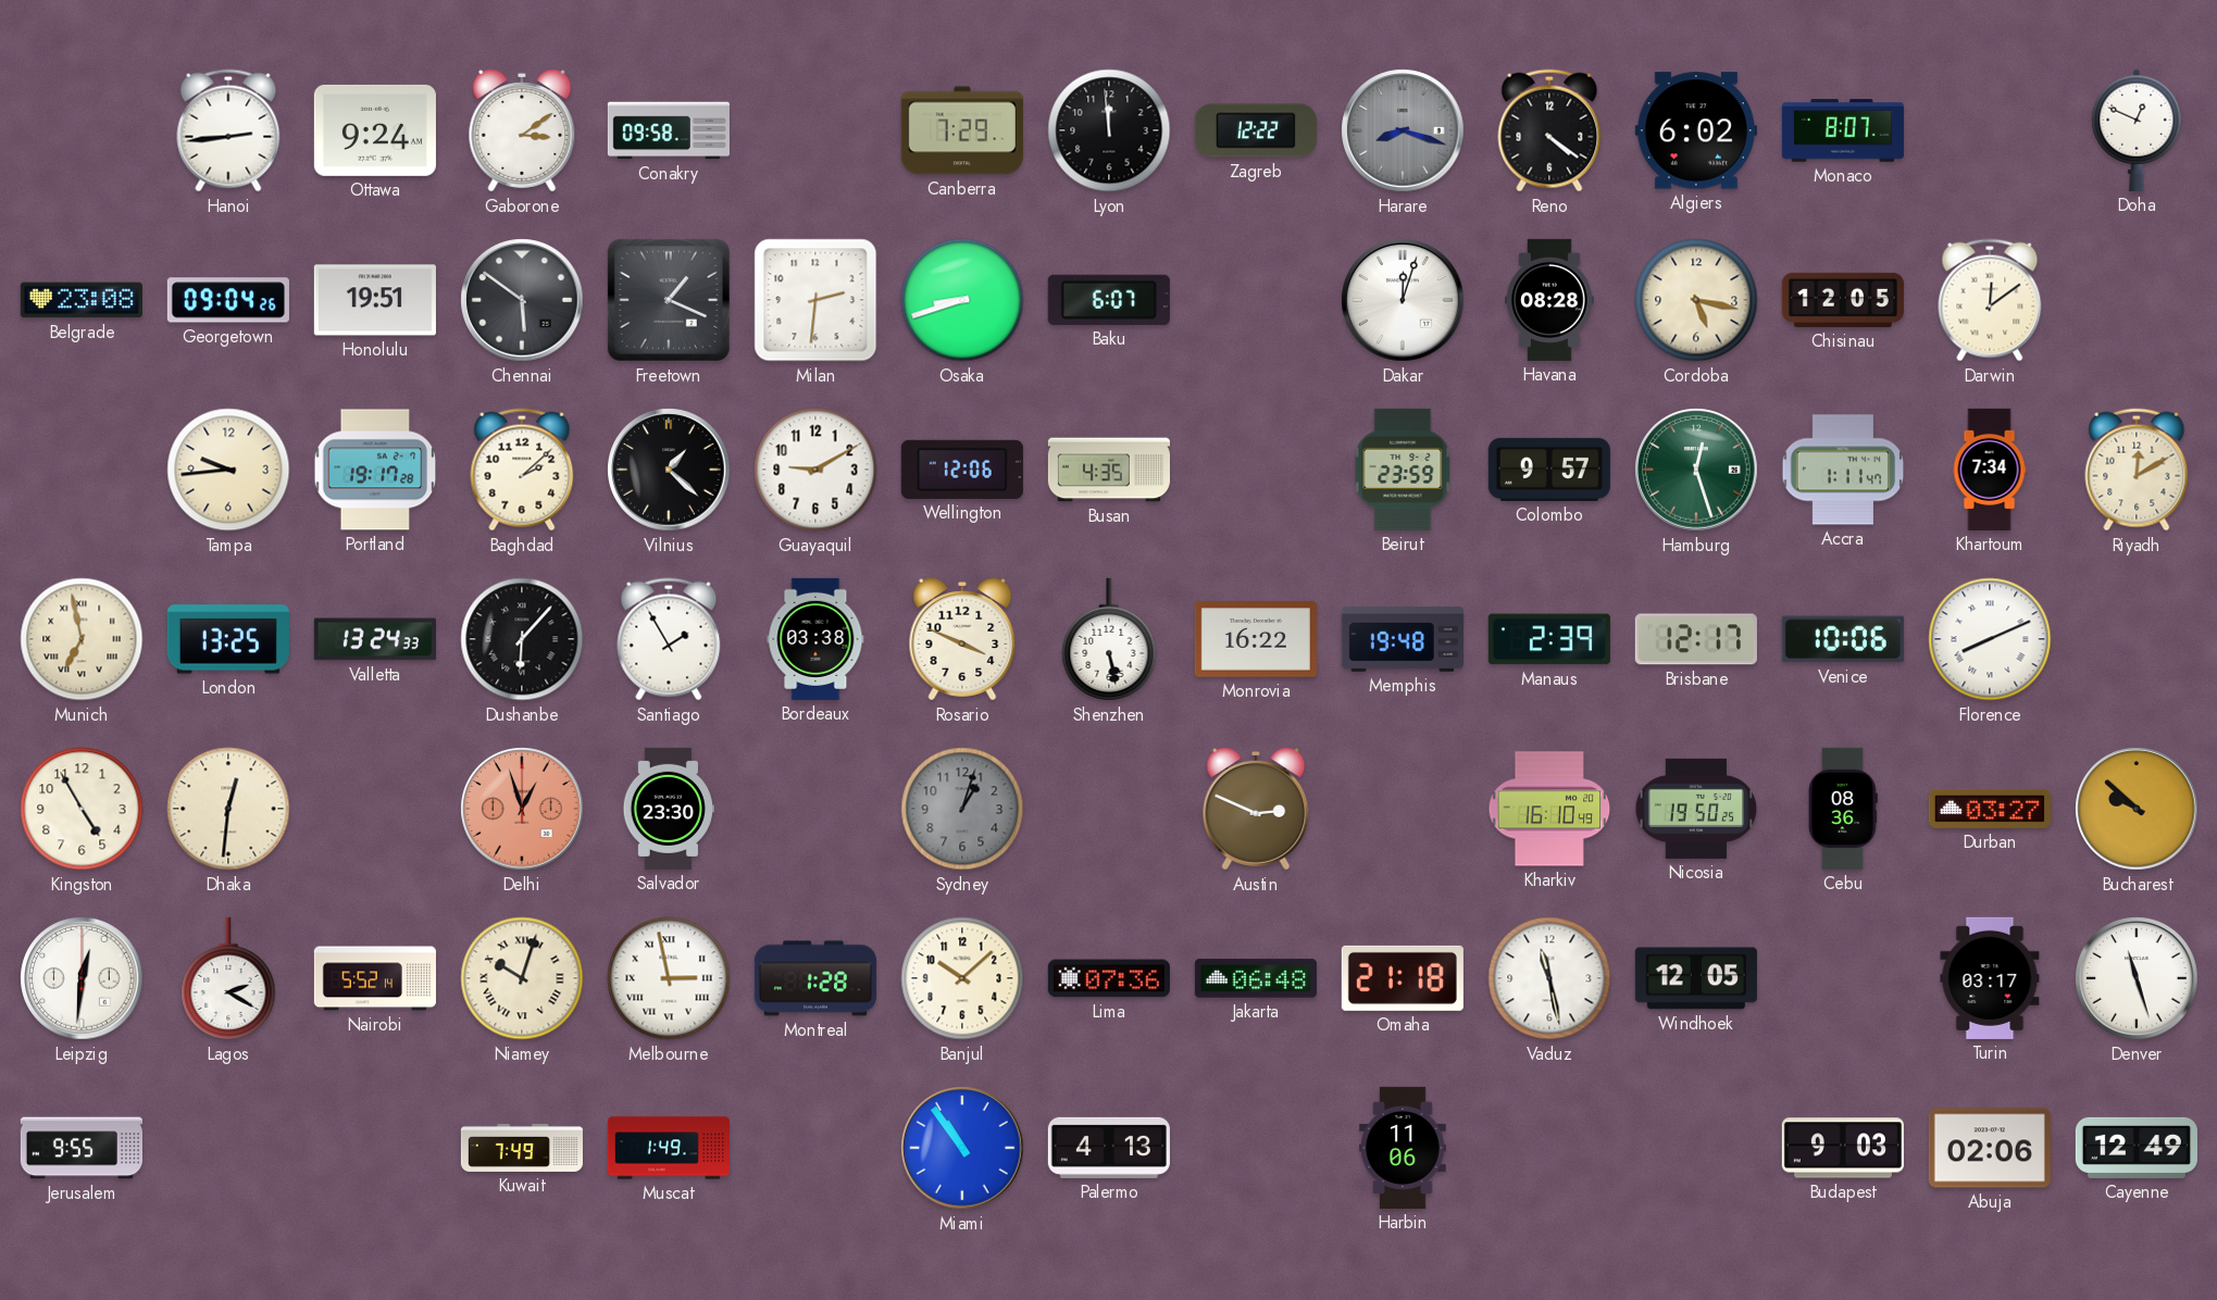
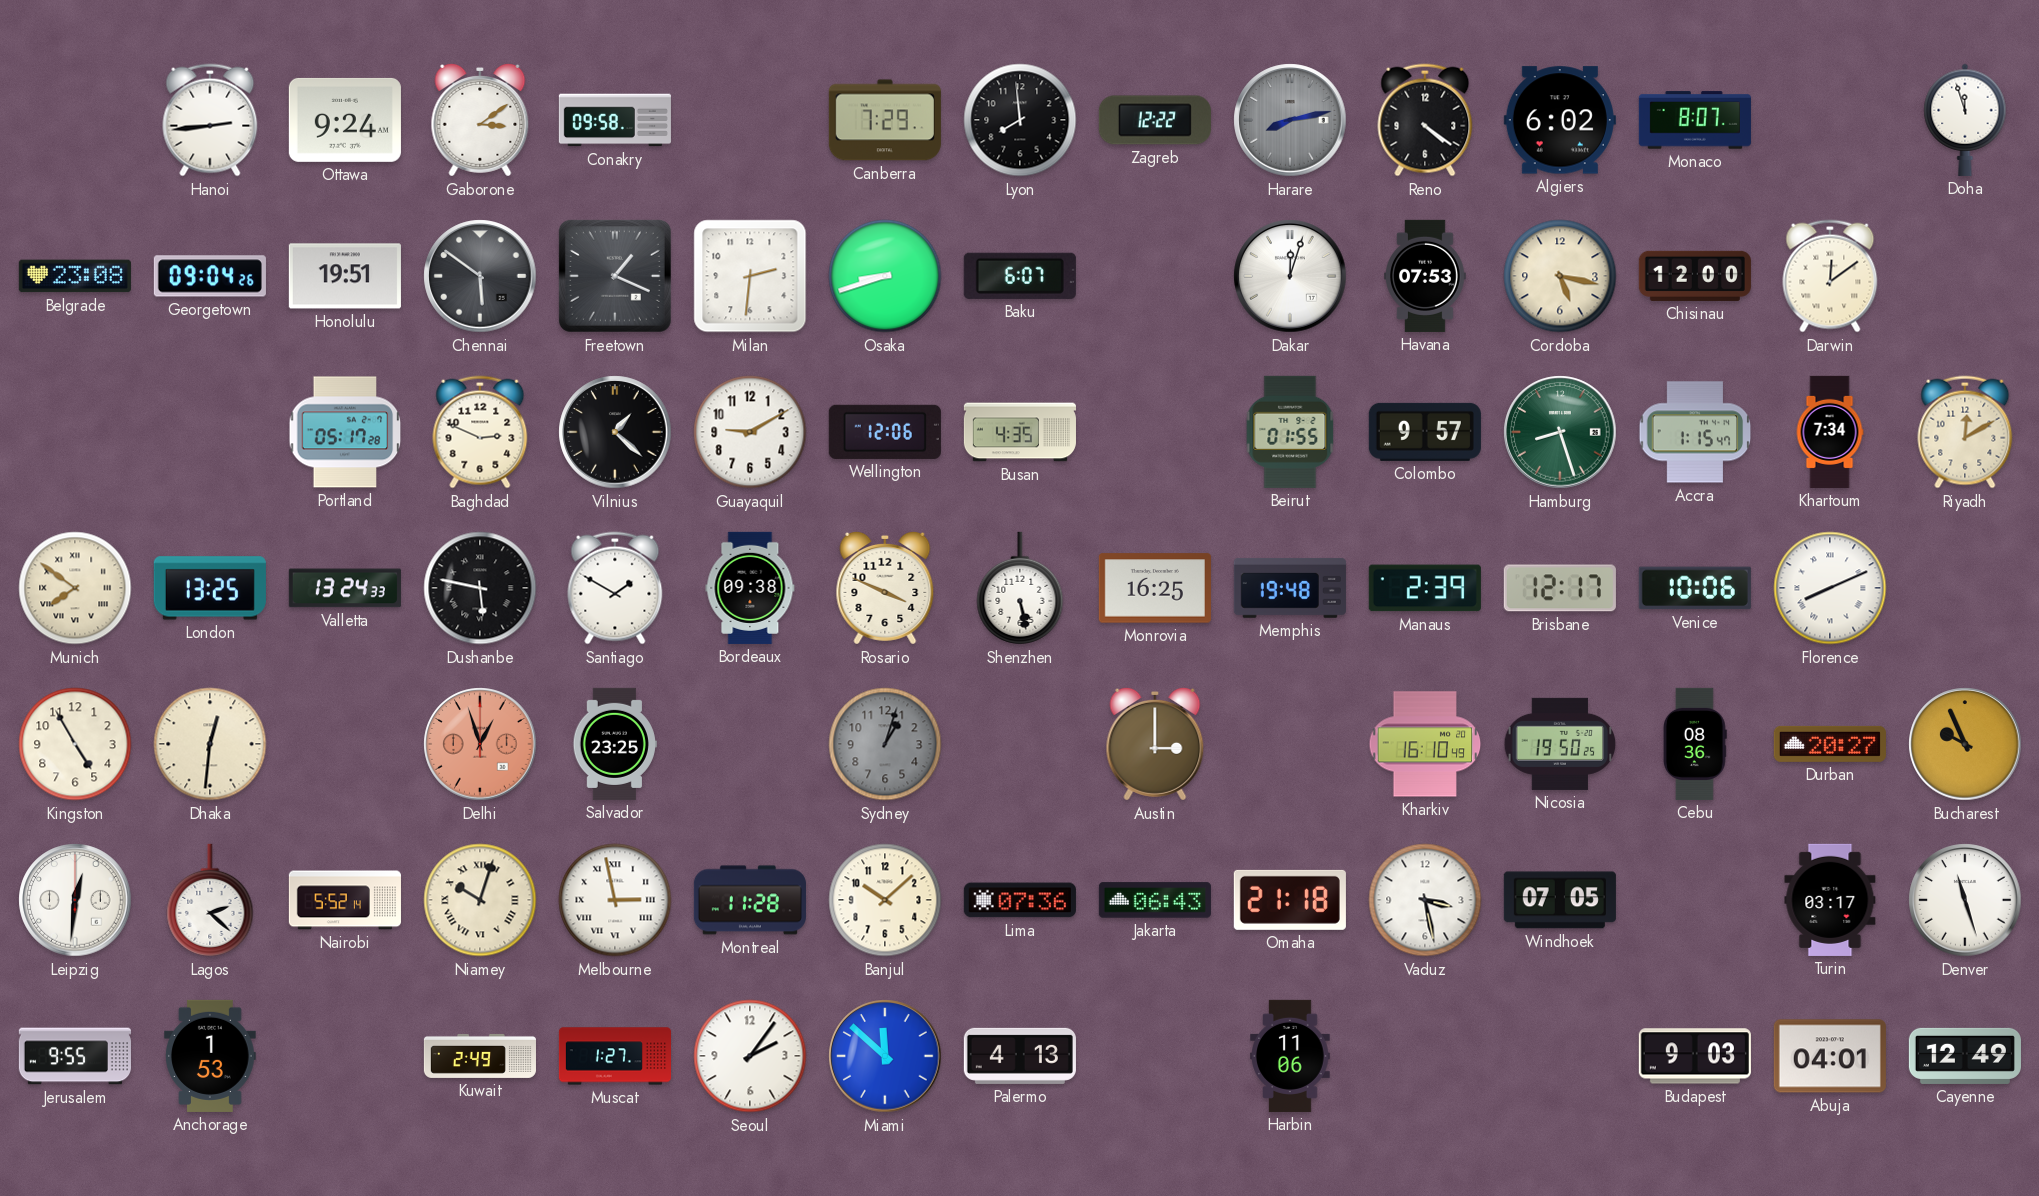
Lyon: 11:59 -> 7:59 (1020, 120)
Harare: 8:18 -> 8:13 (1290, 120)
Doha: 12:49 -> 11:57 (1965, 120)
Havana: 08:28 -> 07:53 (1425, 276)
Chisinau: 12:05 -> 12:00 (1695, 276)
Tampa: 9:44 -> none (228, 470)
Portland: 19:17 -> 05:17 (345, 432)
Baghdad: 2:08 -> 2:49 (480, 432)
Beirut: 23:59 -> 01:55 (1290, 432)
Hamburg: 12:27 -> 8:27 (1560, 432)
Accra: 1:11 -> 1:15 (1695, 432)
Munich: 6:58 -> 7:51 (75, 588)
Dushanbe: 6:07 -> 5:47 (480, 588)
Santiago: 1:55 -> 1:50 (615, 588)
Bordeaux: 03:38 -> 09:38 (750, 588)
Monrovia: 16:22 -> 16:25 (1155, 588)
Salvador: 23:30 -> 23:25 (615, 744)
Austin: 2:49 -> 3:00 (1155, 744)
Durban: 03:27 -> 20:27 (1830, 744)
Bucharest: 9:52 -> 9:56 (1965, 744)
Lagos: 2:20 -> 2:22 (210, 900)
Montreal: 1:28 -> 11:28 (750, 900)
Jakarta: 06:48 -> 06:43 (1155, 900)
Vaduz: 11:28 -> 3:28 (1425, 900)
Windhoek: 12:05 -> 07:05 (1560, 900)
Anchorage: none -> 1:53 (211, 1056)
Kuwait: 7:49 -> 2:49 (480, 1056)
Muscat: 1:49 -> 1:27 (614, 1056)
Seoul: none -> 2:06 (750, 1056)
Miami: 10:54 -> 11:52 (885, 1056)
Abuja: 02:06 -> 04:01 (1830, 1056)
